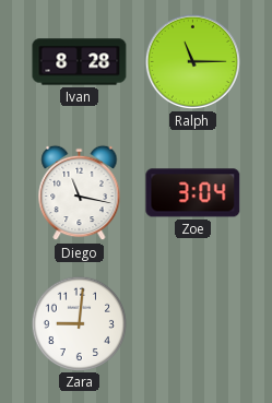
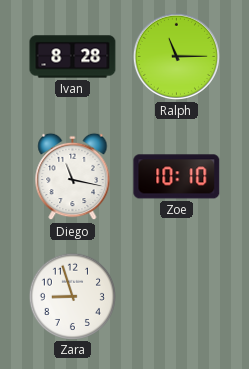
Zoe: 3:04 -> 10:10 (177, 177)
Zara: 9:01 -> 8:57 (72, 296)
